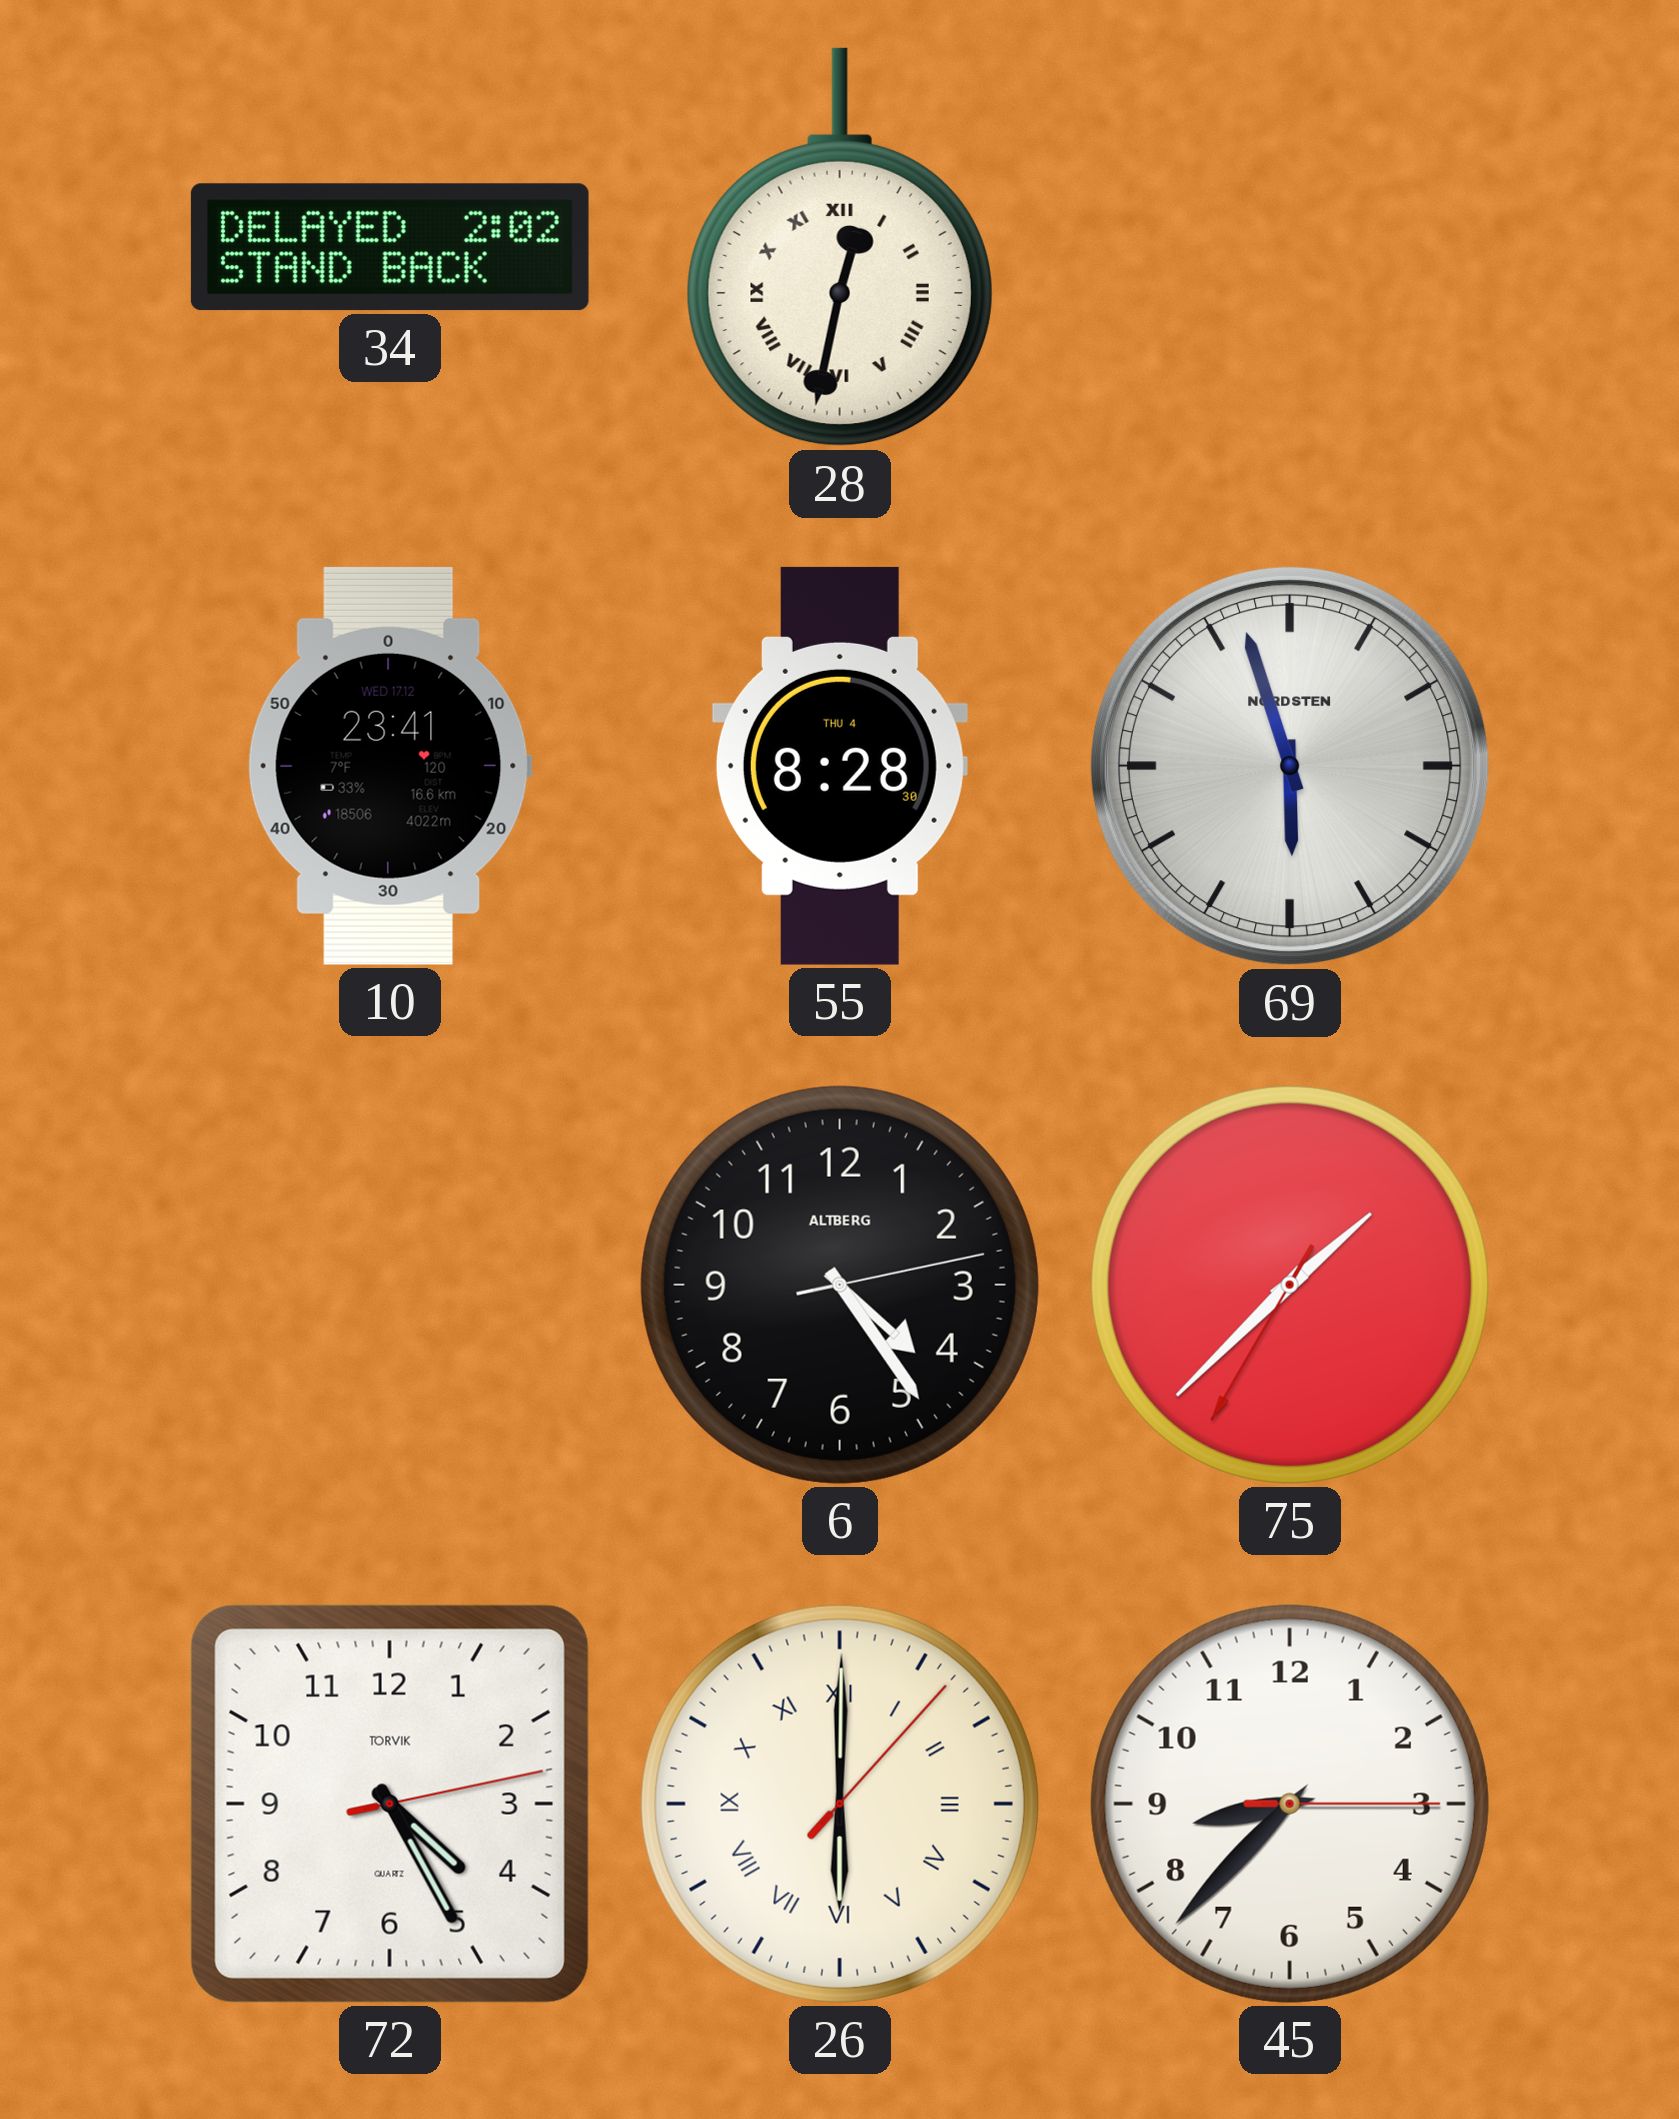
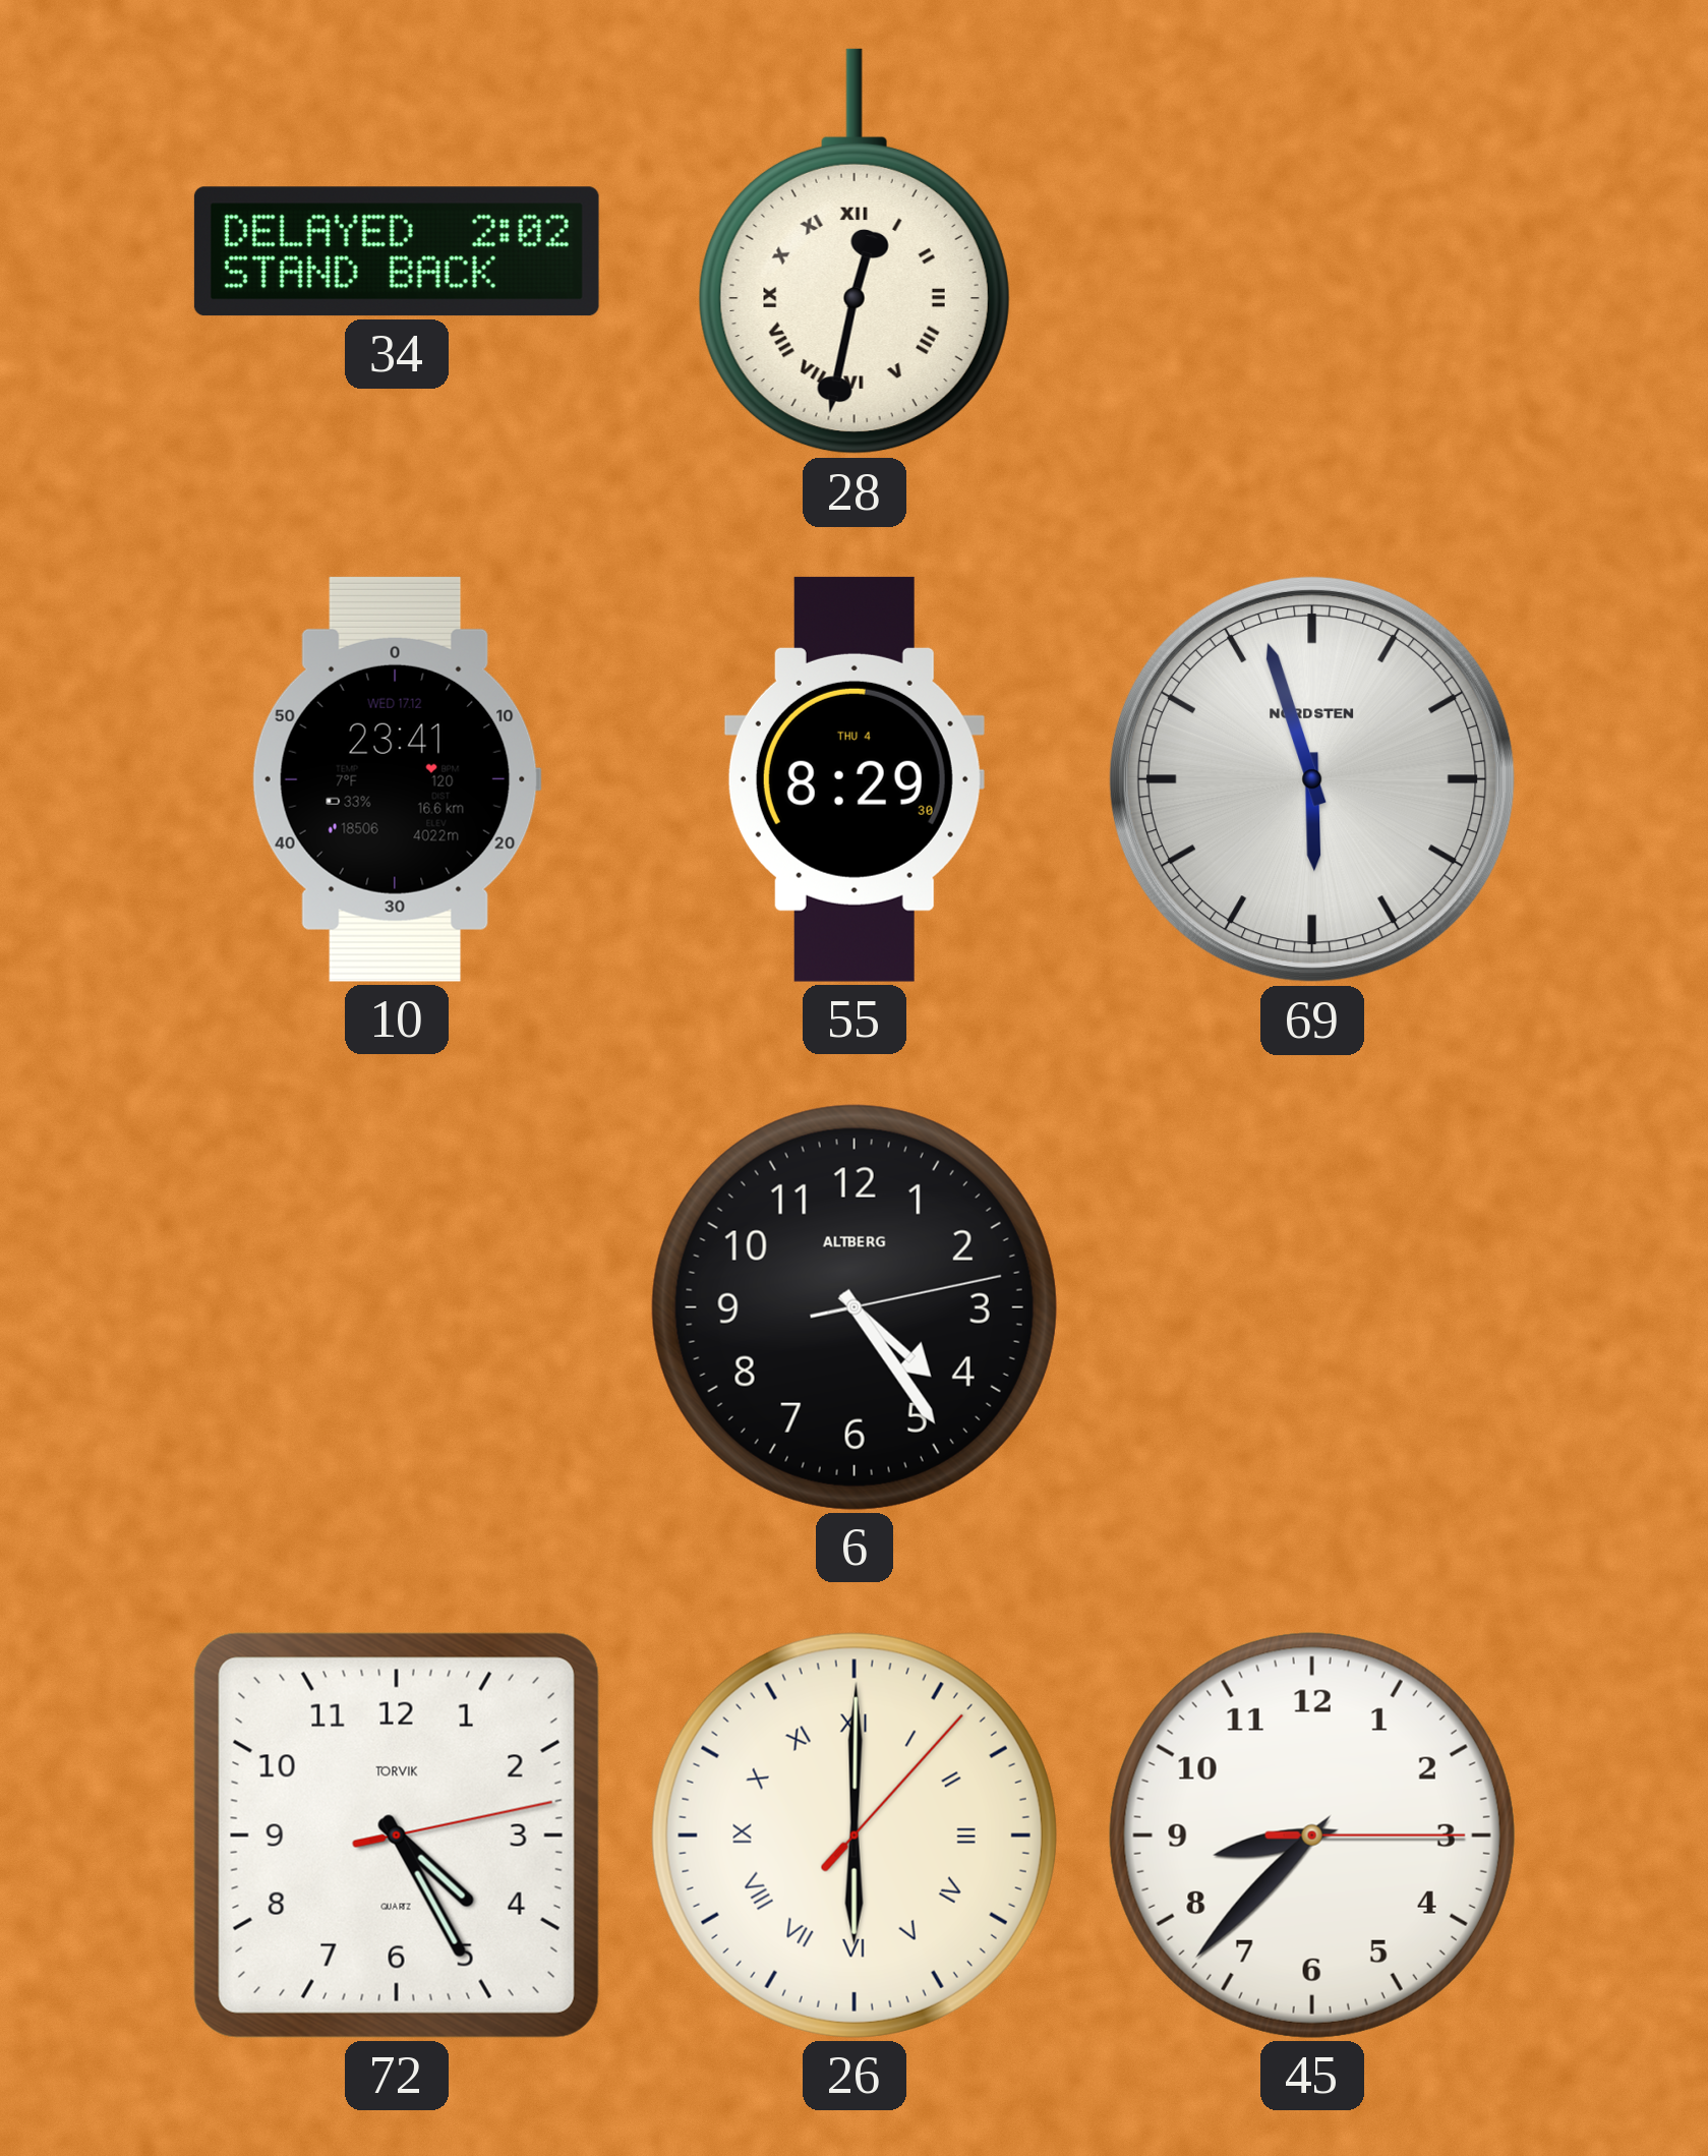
55: 8:28 -> 8:29 (855, 779)
75: 1:37 -> none (1290, 1285)
